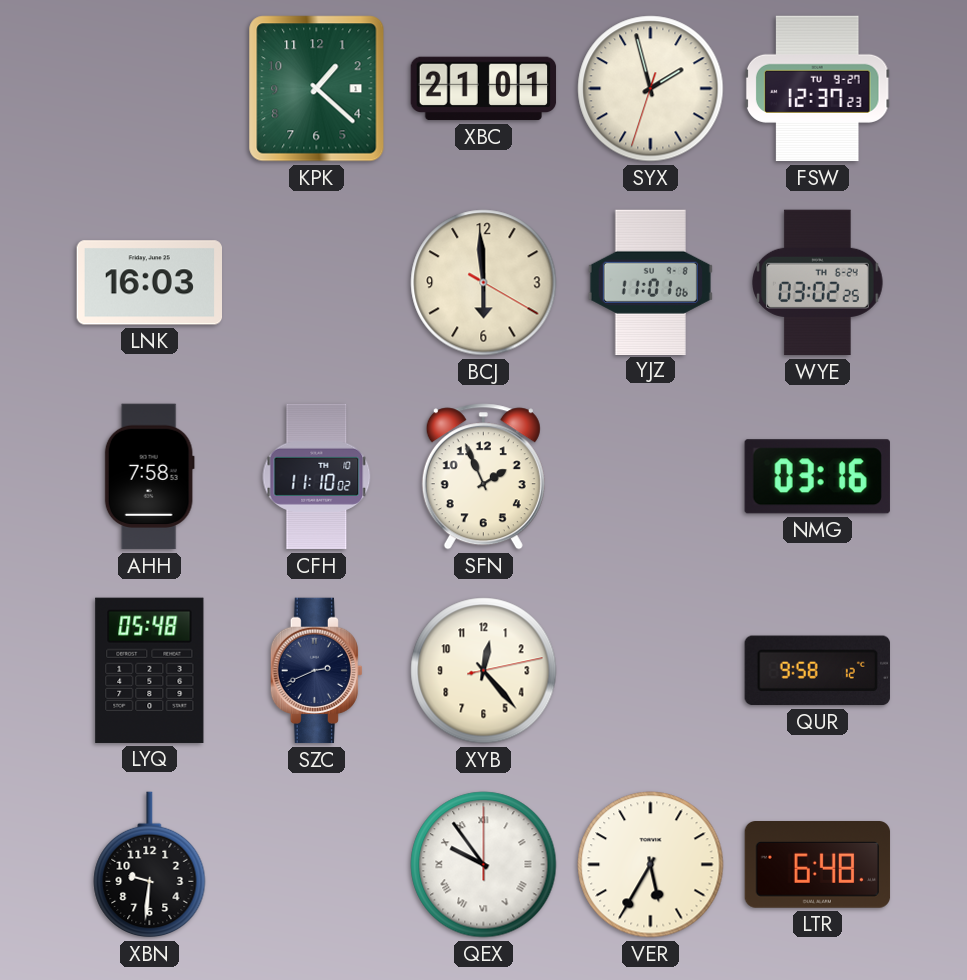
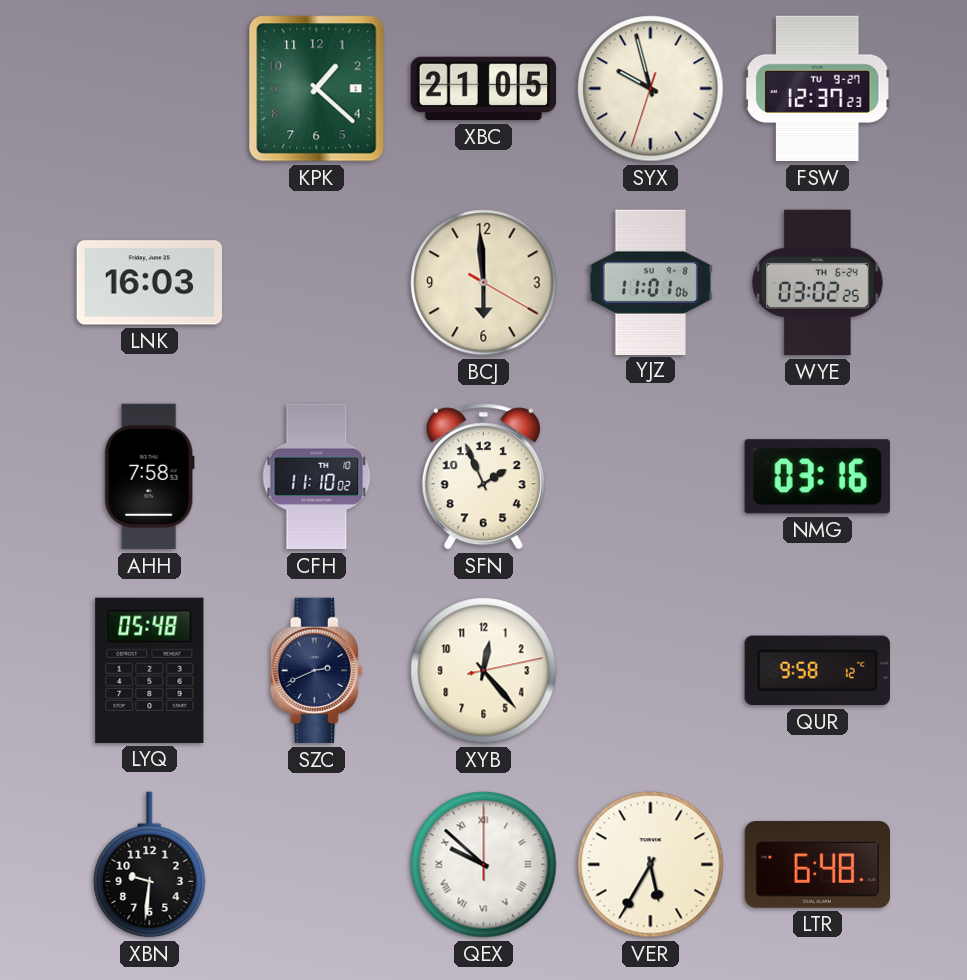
XBC: 21:01 -> 21:05 (484, 89)
SYX: 1:57 -> 9:57 (651, 89)
QEX: 9:54 -> 9:52 (484, 865)
